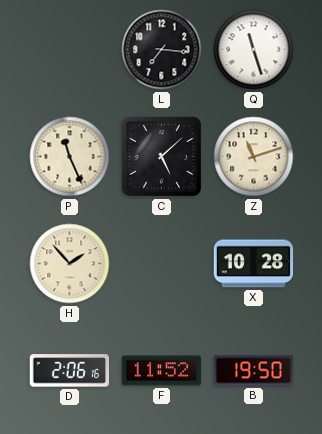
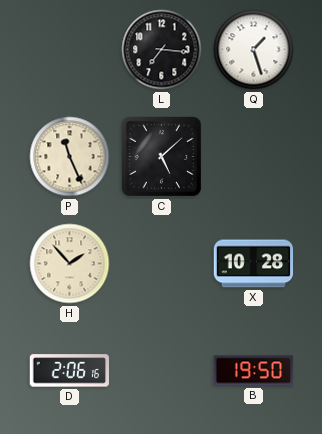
Q: 11:27 -> 1:27 (254, 50)
Z: 11:12 -> none (254, 157)
F: 11:52 -> none (162, 371)
